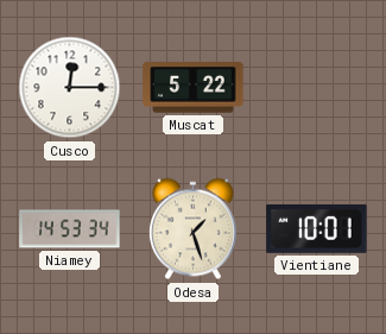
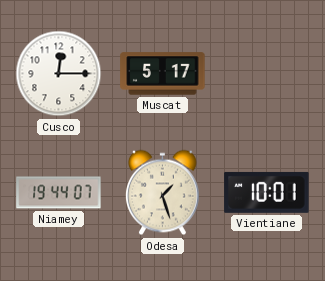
Muscat: 5:22 -> 5:17 (163, 74)
Niamey: 14:53 -> 19:44 (59, 193)
